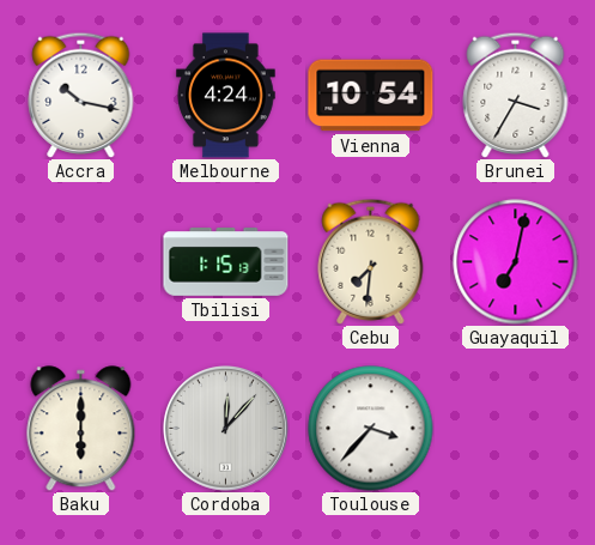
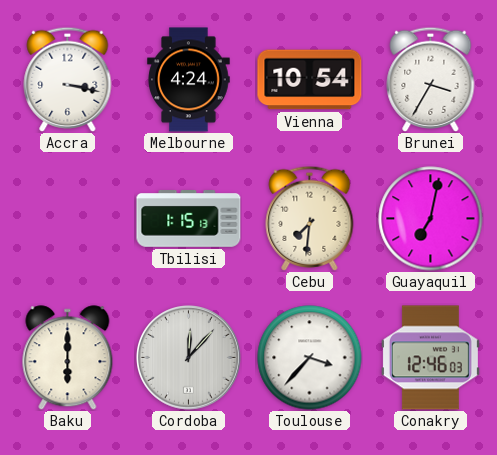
Accra: 10:17 -> 3:17 (68, 79)
Conakry: none -> 12:46 (430, 358)
